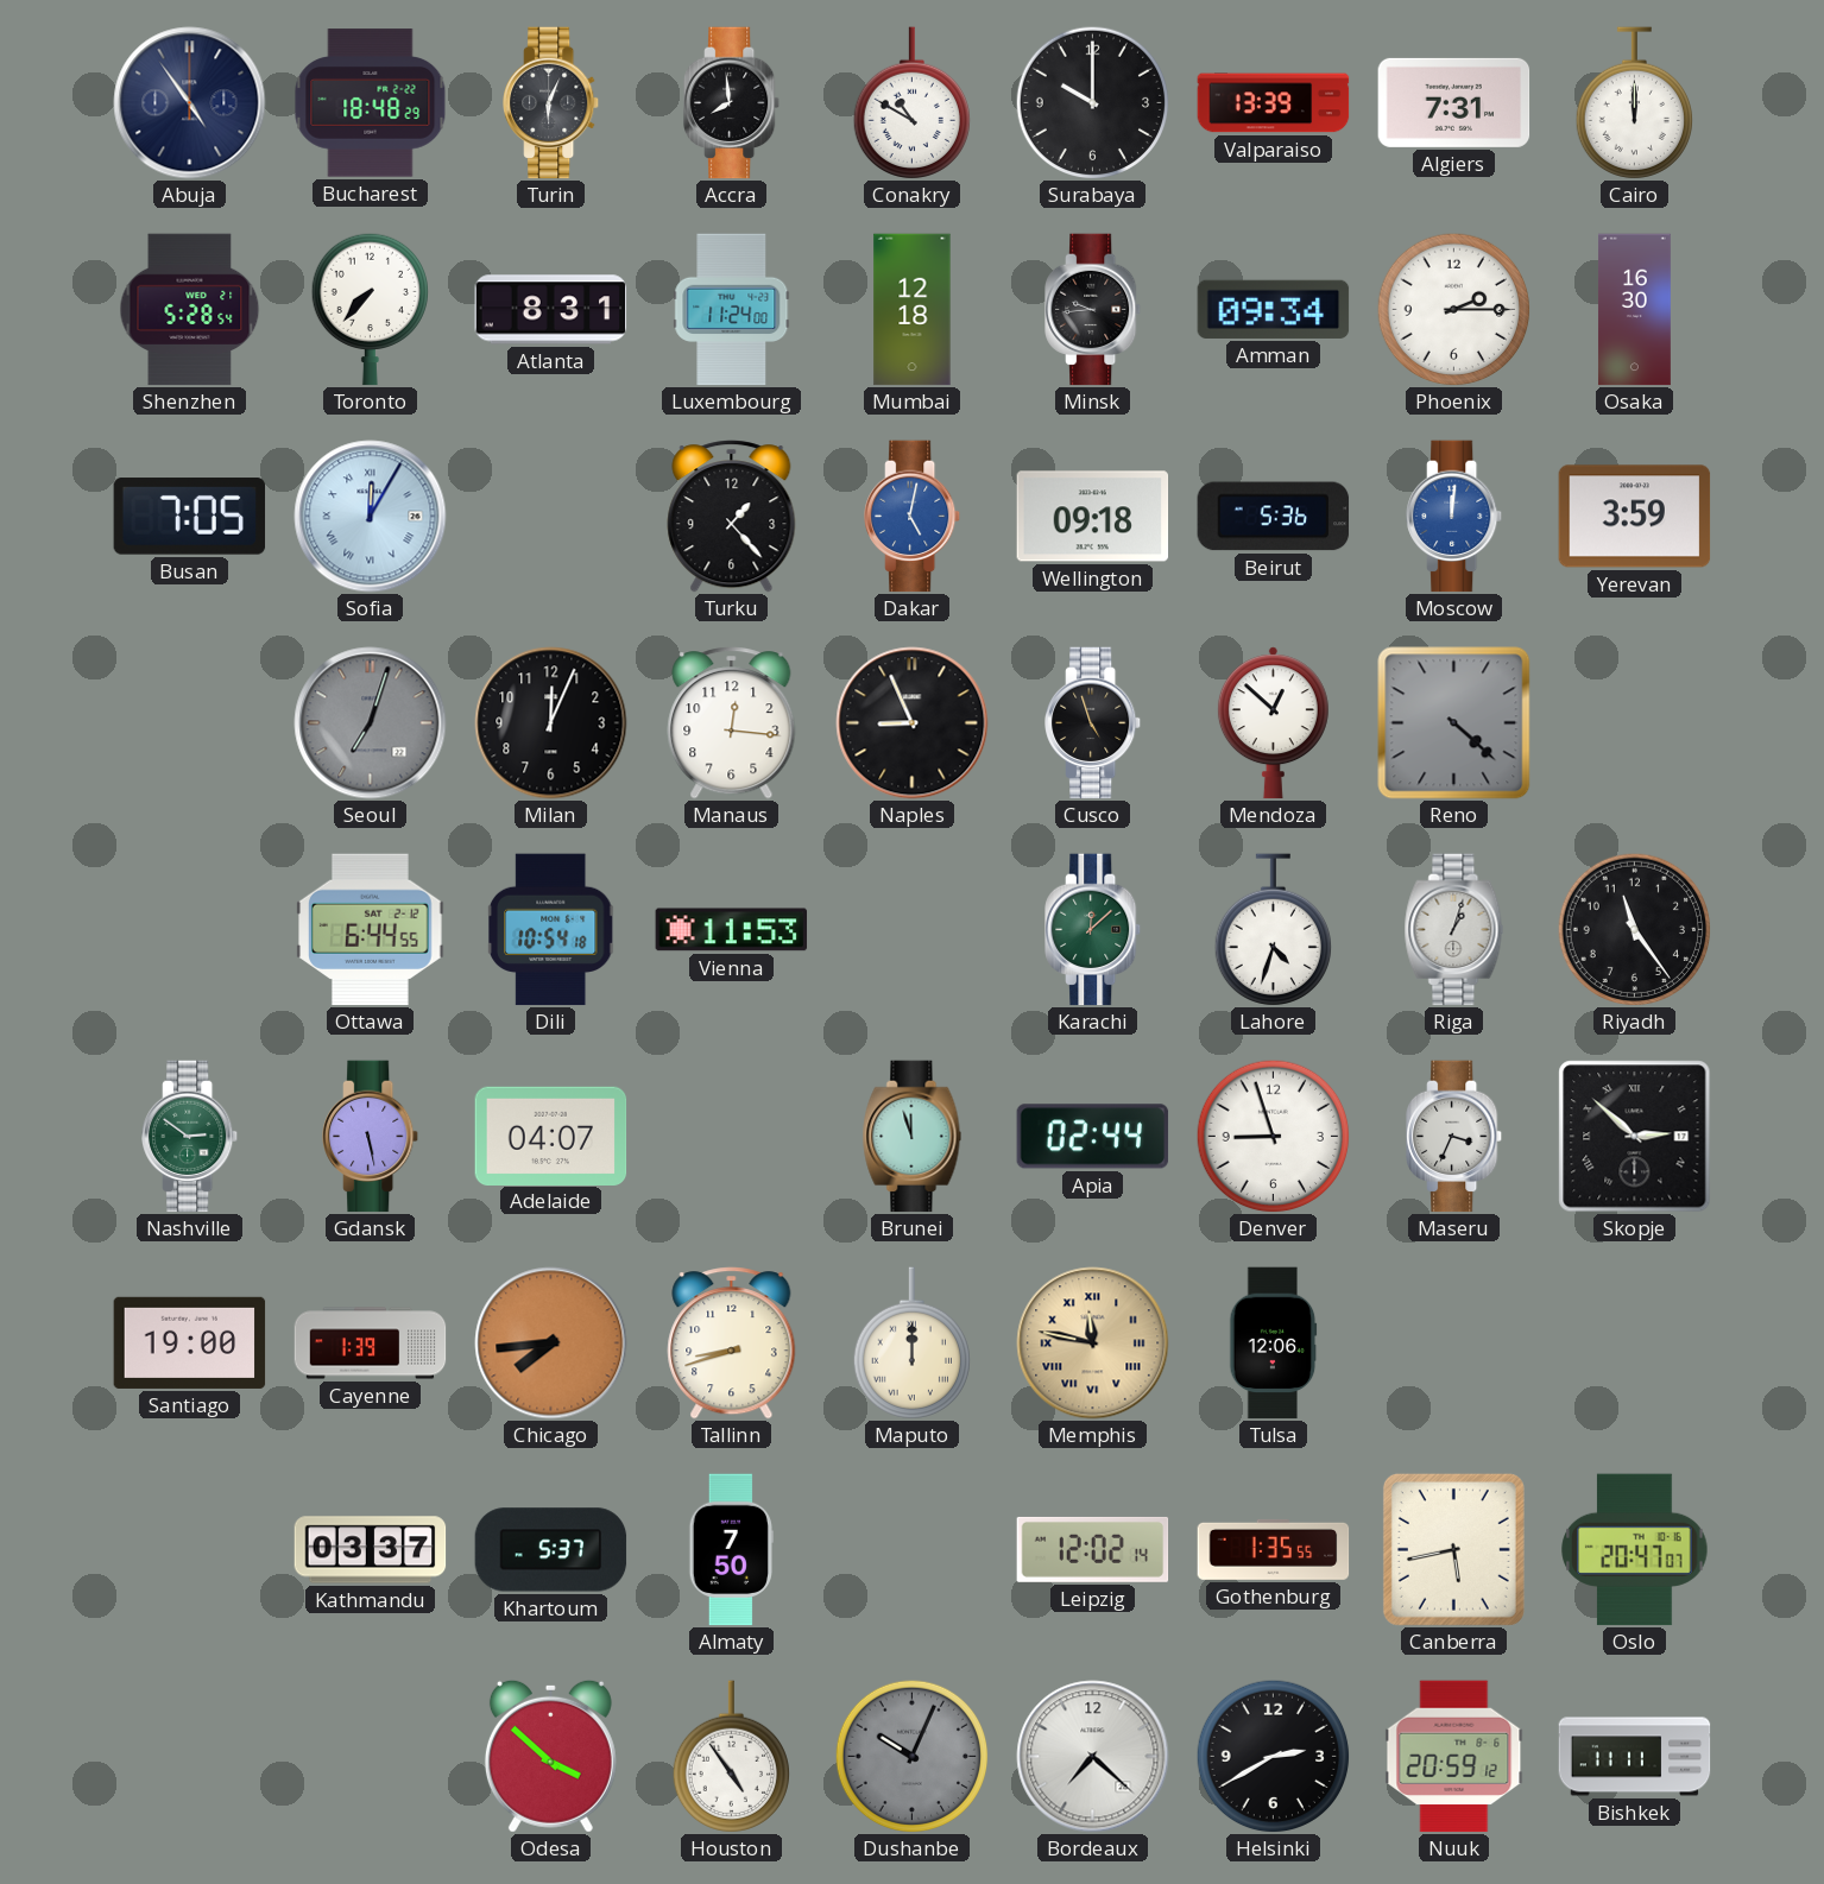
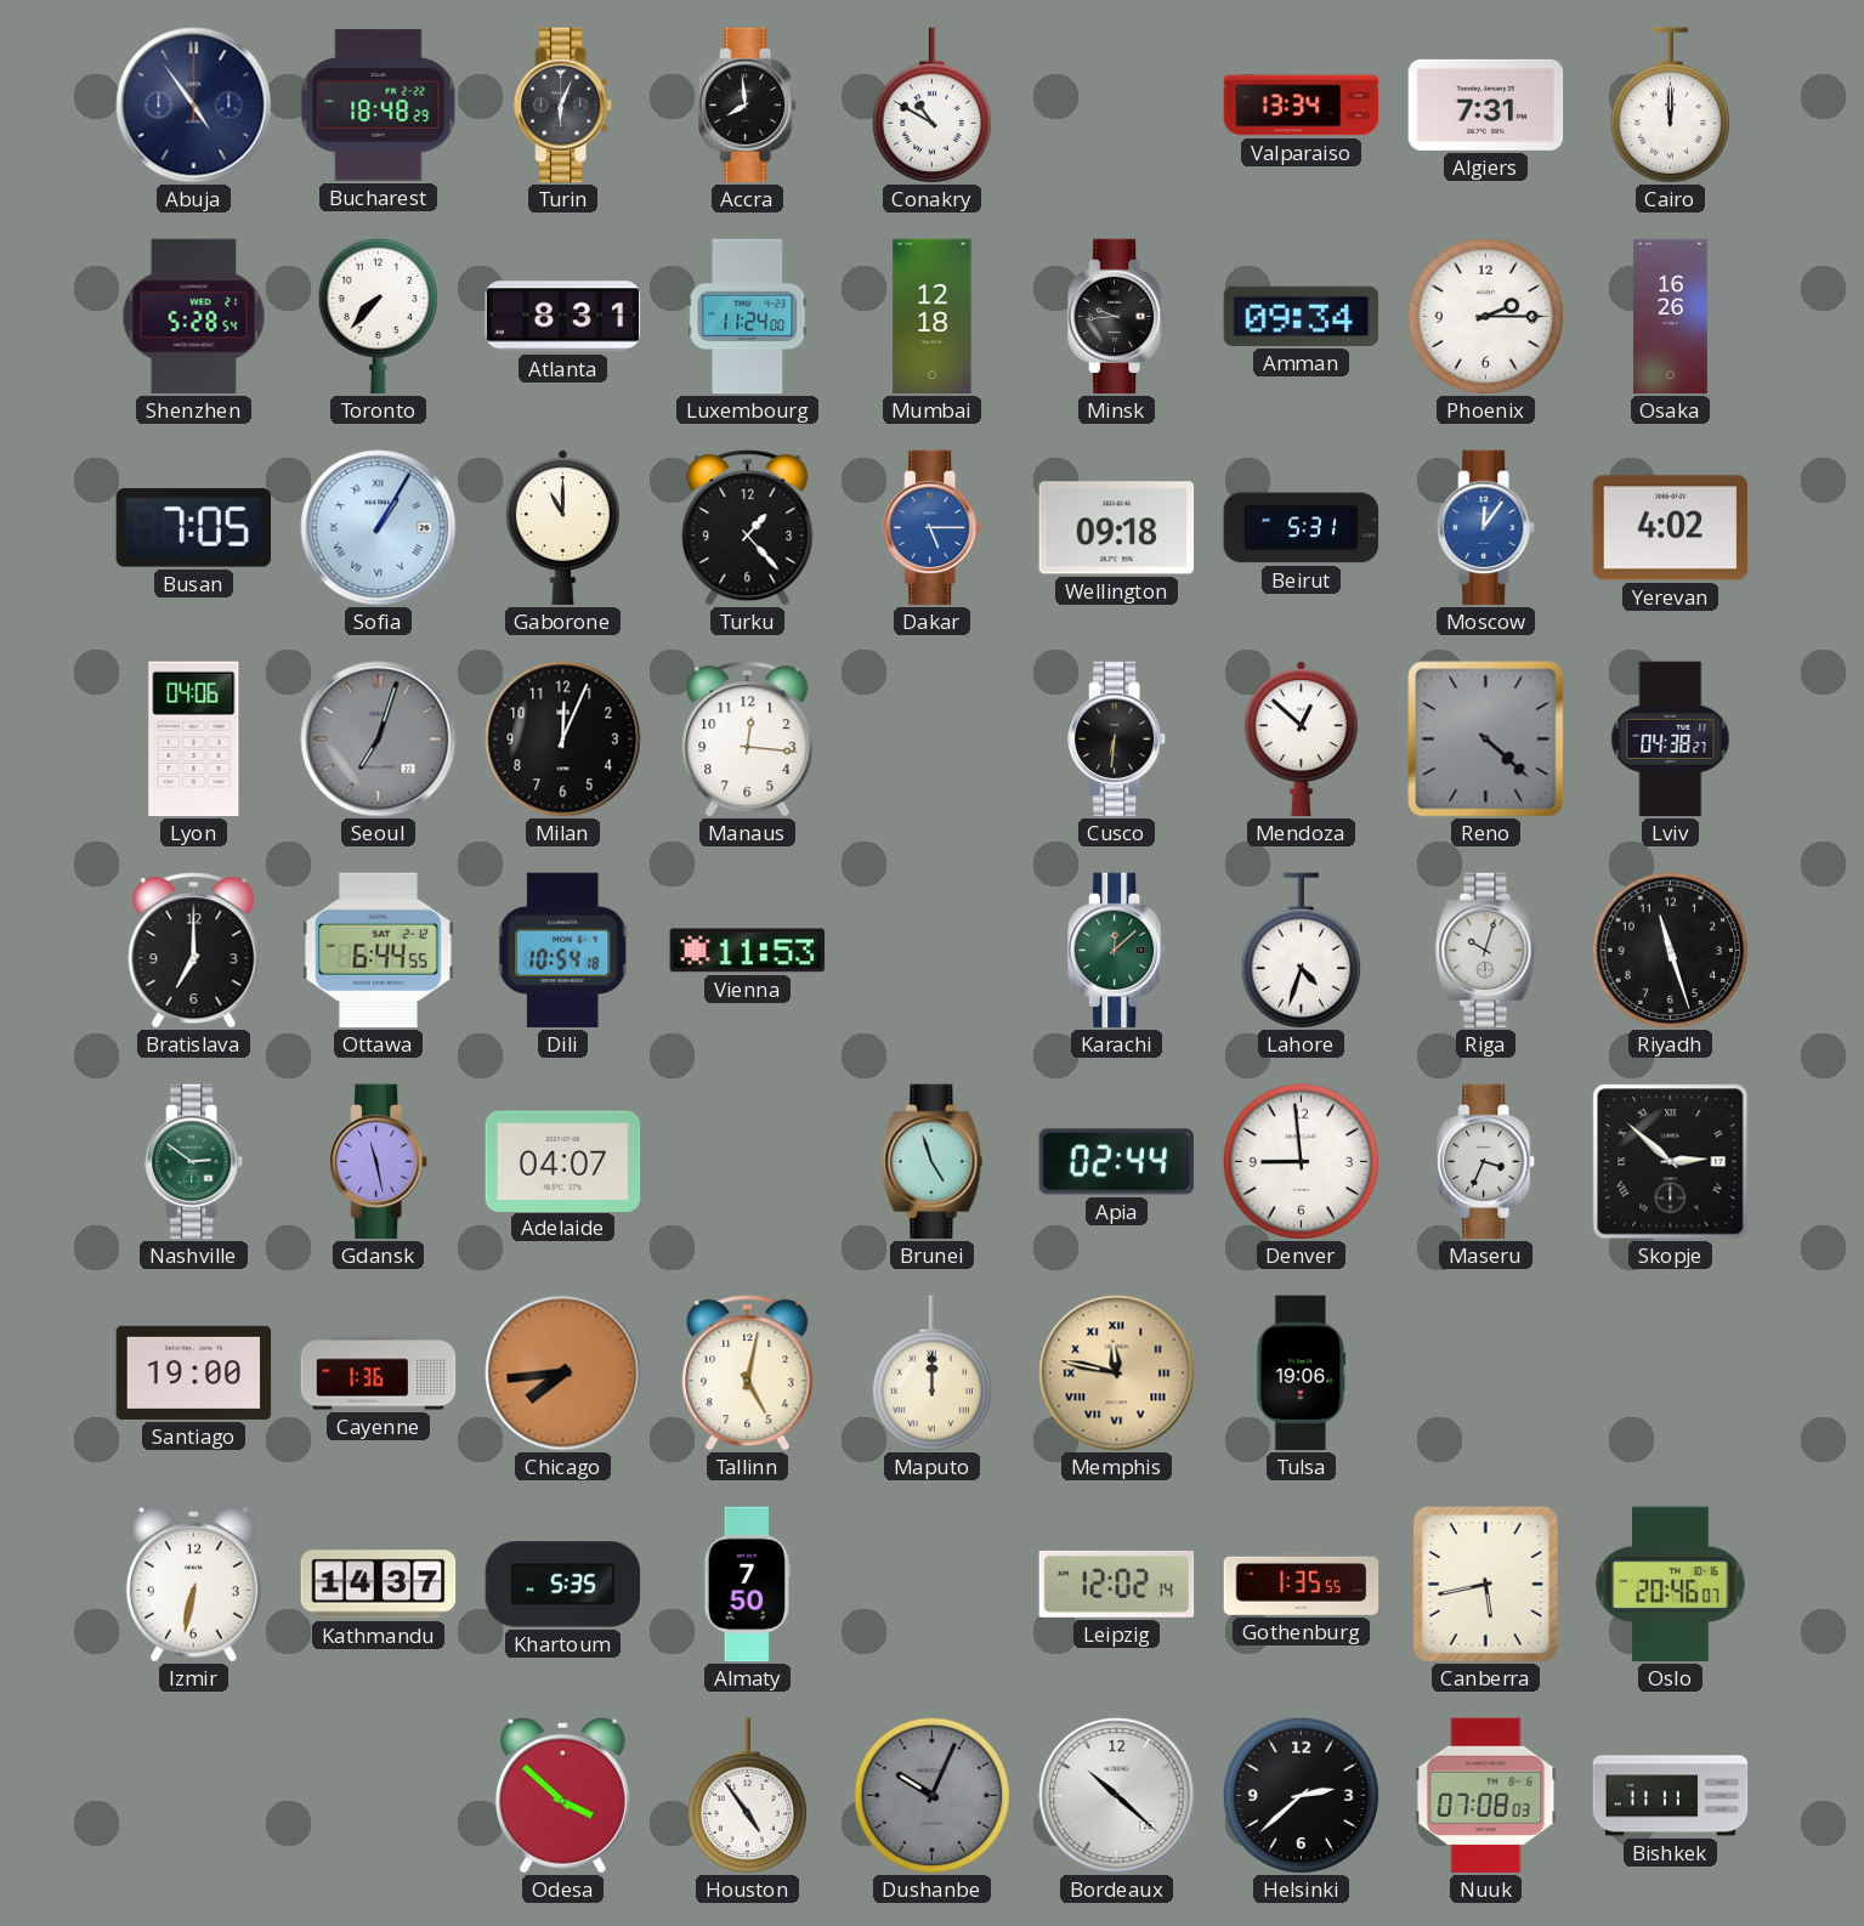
Surabaya: 10:00 -> none (1092, 102)
Valparaiso: 13:39 -> 13:34 (1302, 106)
Osaka: 16:30 -> 16:26 (1670, 317)
Sofia: 12:05 -> 1:05 (379, 528)
Gaborone: none -> 11:00 (562, 528)
Dakar: 5:02 -> 5:15 (934, 528)
Beirut: 5:36 -> 5:31 (1302, 528)
Moscow: 12:01 -> 12:06 (1488, 528)
Yerevan: 3:59 -> 4:02 (1671, 528)
Lyon: none -> 04:06 (194, 740)
Naples: 8:56 -> none (913, 723)
Cusco: 4:57 -> 6:31 (1118, 740)
Lviv: none -> 04:38 (1671, 740)
Bratislava: none -> 7:00 (194, 951)
Riga: 1:03 -> 10:03 (1486, 951)
Riyadh: 11:24 -> 11:27 (1670, 950)
Gdansk: 5:28 -> 11:28 (380, 1162)
Brunei: 11:57 -> 4:57 (933, 1162)
Denver: 8:57 -> 8:59 (1301, 1161)
Cayenne: 1:39 -> 1:36 (379, 1373)
Tallinn: 8:42 -> 5:02 (748, 1373)
Tulsa: 12:06 -> 19:06 (1302, 1373)
Izmir: none -> 6:32 (193, 1584)
Kathmandu: 03:37 -> 14:37 (379, 1585)
Khartoum: 5:37 -> 5:35 (563, 1585)
Oslo: 20:47 -> 20:46 (1671, 1585)
Bordeaux: 7:22 -> 10:22 (1117, 1796)
Helsinki: 2:40 -> 2:38 (1301, 1795)
Nuuk: 20:59 -> 07:08 (1486, 1796)
